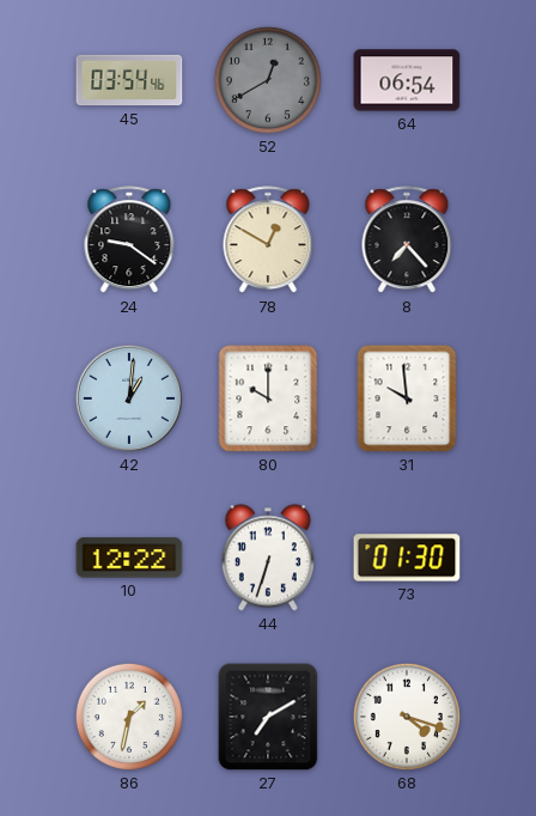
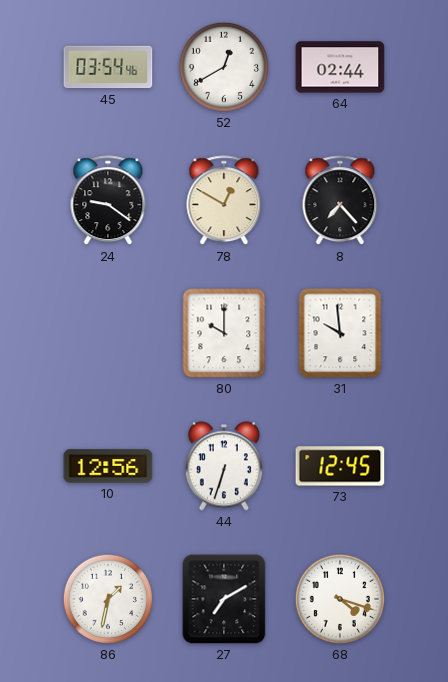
52 dial: grey -> white (224, 67)
64: 06:54 -> 02:44 (340, 67)
42: 1:01 -> none (129, 398)
10: 12:22 -> 12:56 (108, 466)
73: 01:30 -> 12:45 (340, 466)
